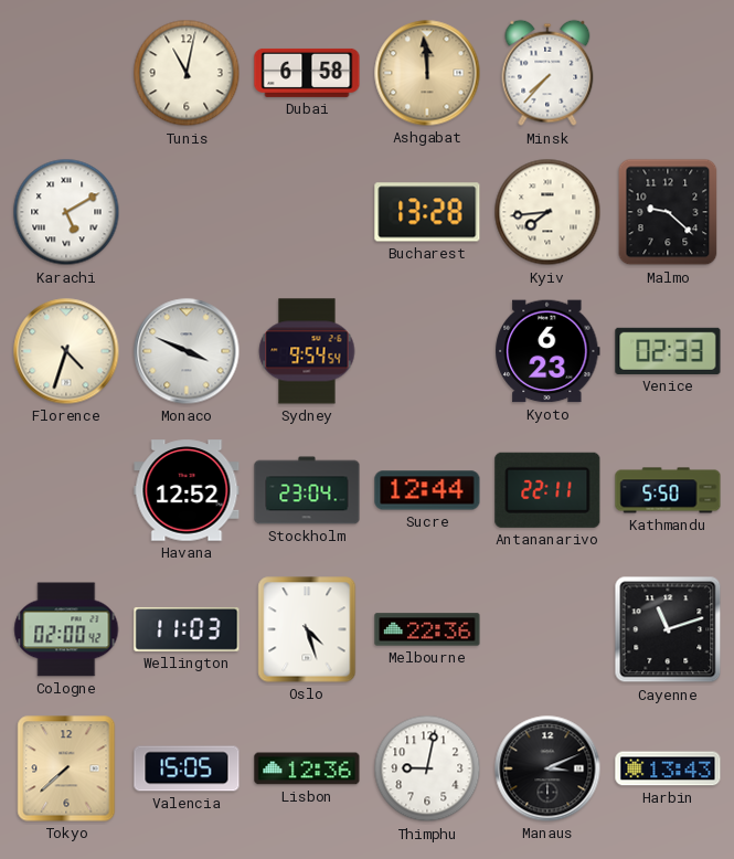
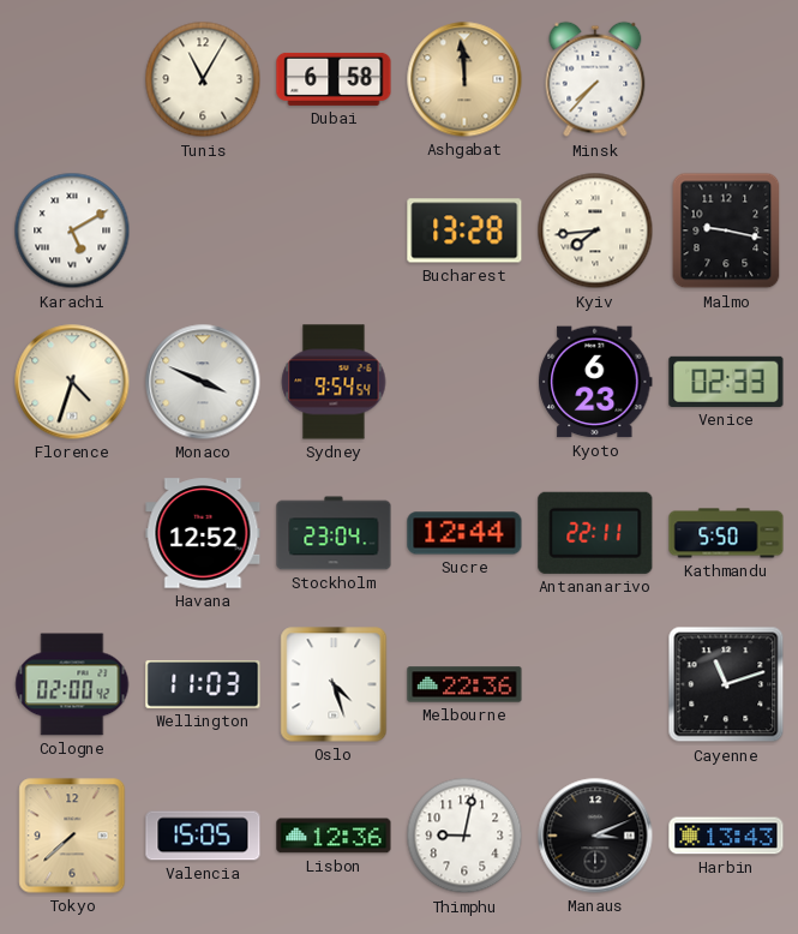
Tunis: 11:02 -> 11:05 (203, 79)
Malmo: 9:22 -> 9:17 (726, 230)
